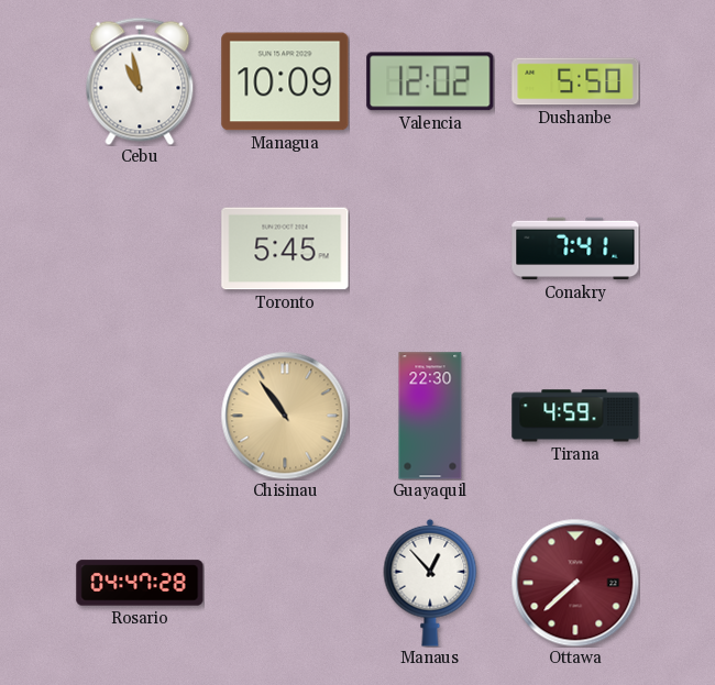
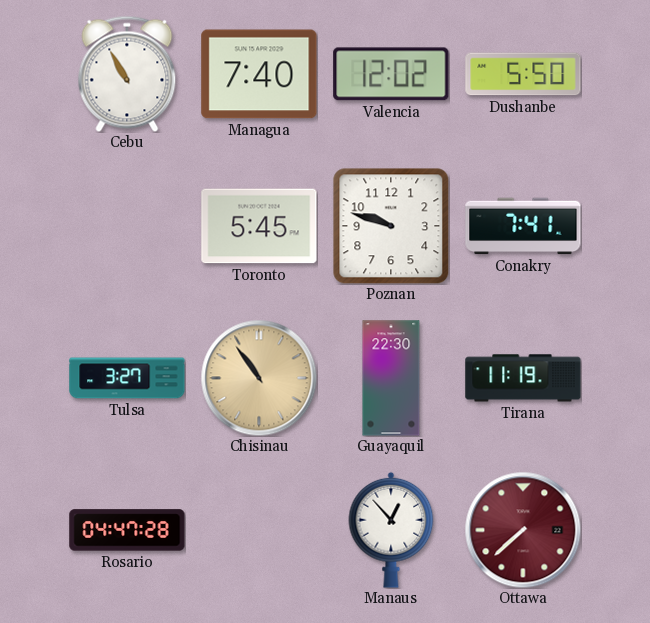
Cebu: 10:58 -> 10:55 (127, 74)
Managua: 10:09 -> 7:40 (259, 74)
Poznan: none -> 9:48 (391, 226)
Tulsa: none -> 3:27 (127, 378)
Tirana: 4:59 -> 11:19 (523, 378)
